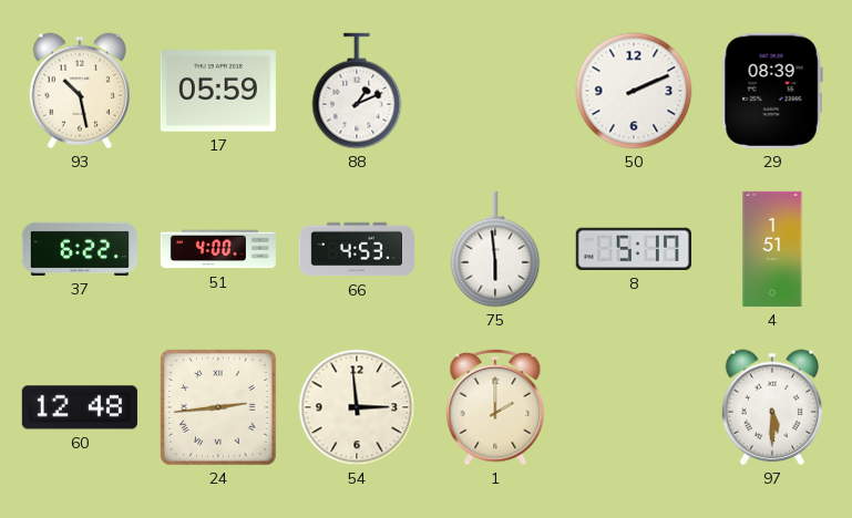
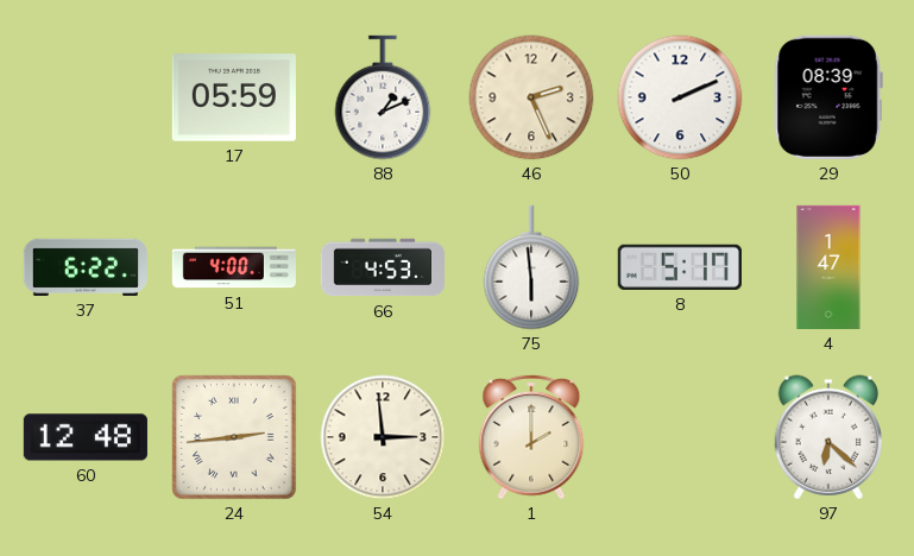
93: 10:28 -> none (79, 91)
46: none -> 2:26 (531, 97)
4: 1:51 -> 1:47 (828, 267)
97: 5:30 -> 6:22 (827, 437)
